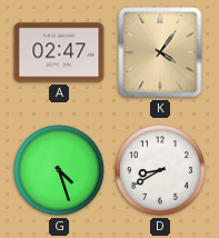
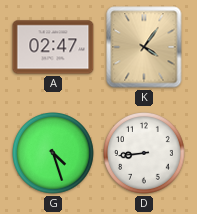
D: 8:40 -> 8:44 (145, 154)
